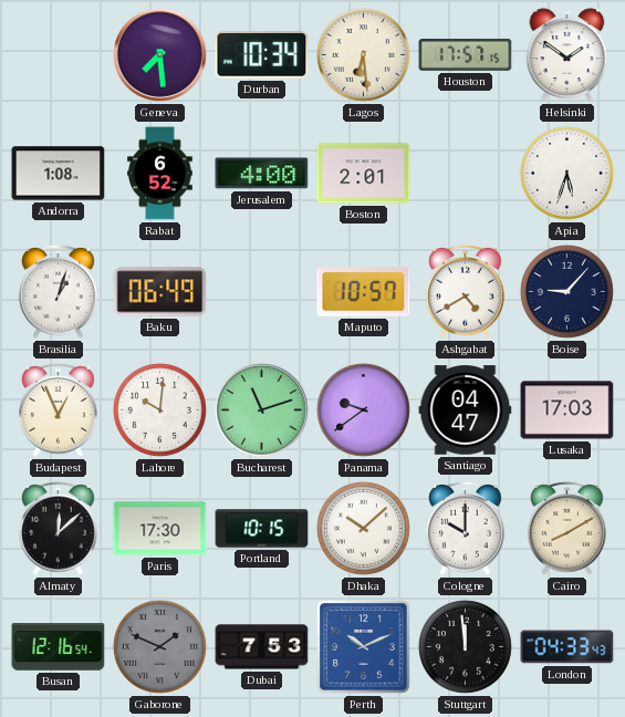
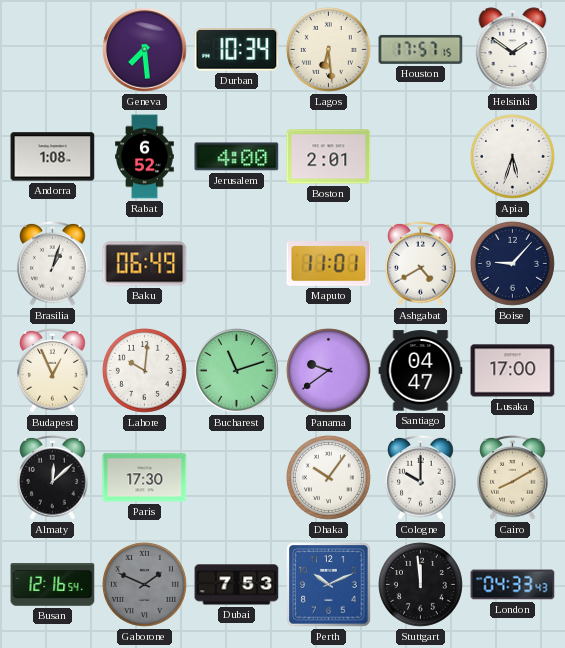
Maputo: 10:57 -> 11:01 (329, 264)
Lusaka: 17:03 -> 17:00 (513, 371)
Portland: 10:15 -> none (262, 529)
Dhaka: 10:08 -> 10:06 (328, 477)
